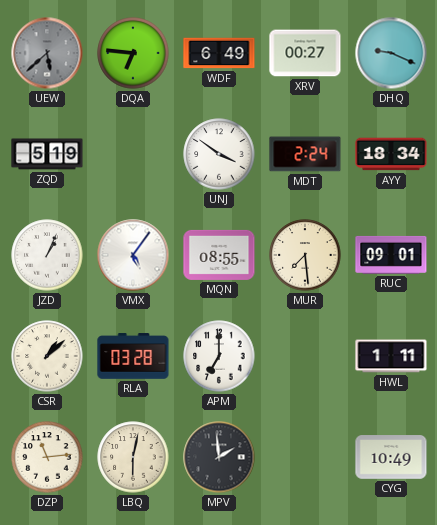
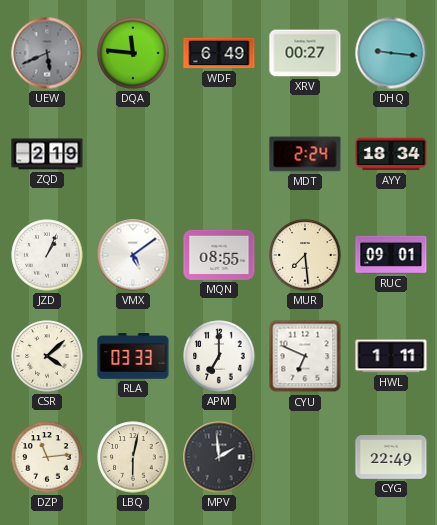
UEW: 5:38 -> 5:41 (47, 53)
DQA: 6:46 -> 11:46 (133, 53)
DHQ: 9:19 -> 9:16 (391, 53)
ZQD: 5:19 -> 2:19 (47, 154)
UNJ: 3:51 -> none (219, 154)
VMX: 5:06 -> 5:09 (133, 255)
CSR: 1:08 -> 4:08 (47, 356)
RLA: 03:28 -> 03:33 (133, 356)
CYU: none -> 6:49 (305, 356)
CYG: 10:49 -> 22:49 (391, 457)
